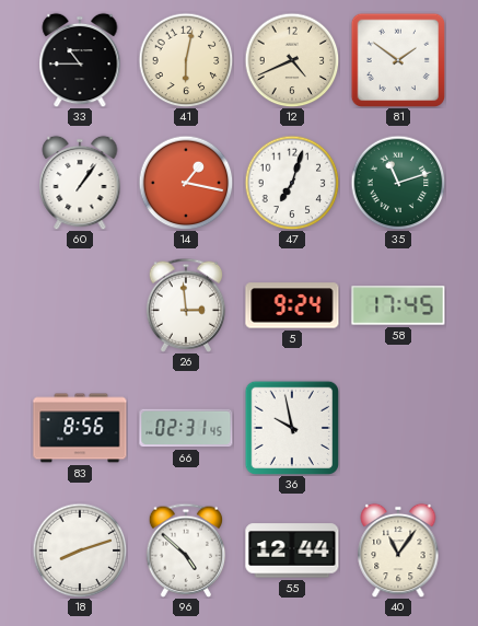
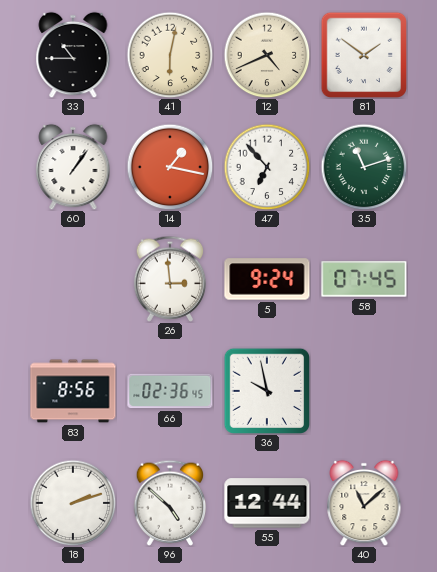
47: 7:03 -> 6:53 (267, 167)
58: 17:45 -> 07:45 (364, 279)
66: 02:31 -> 02:36 (170, 391)
18: 8:12 -> 2:12 (73, 503)
40: 11:06 -> 11:08 (364, 503)
